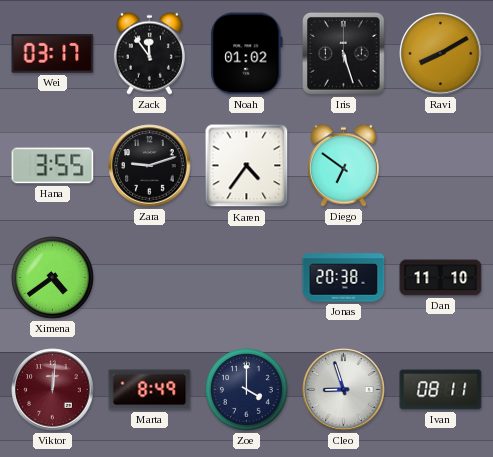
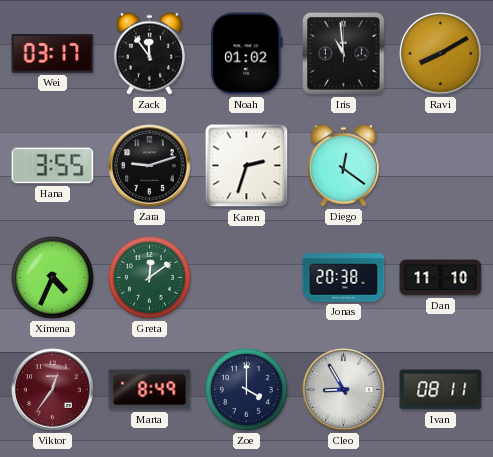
Iris: 5:27 -> 10:59 (344, 54)
Karen: 4:36 -> 2:33 (247, 166)
Diego: 6:51 -> 12:21 (343, 165)
Ximena: 4:39 -> 4:34 (53, 278)
Greta: none -> 12:09 (150, 278)
Viktor: 12:01 -> 12:36 (53, 390)
Cleo: 8:57 -> 8:55 (344, 390)
